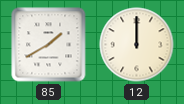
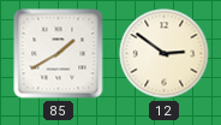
12: 12:00 -> 2:51 (165, 54)
